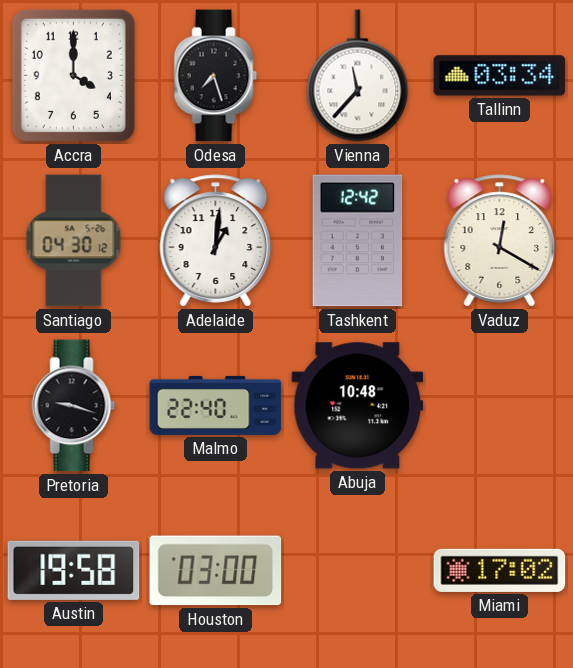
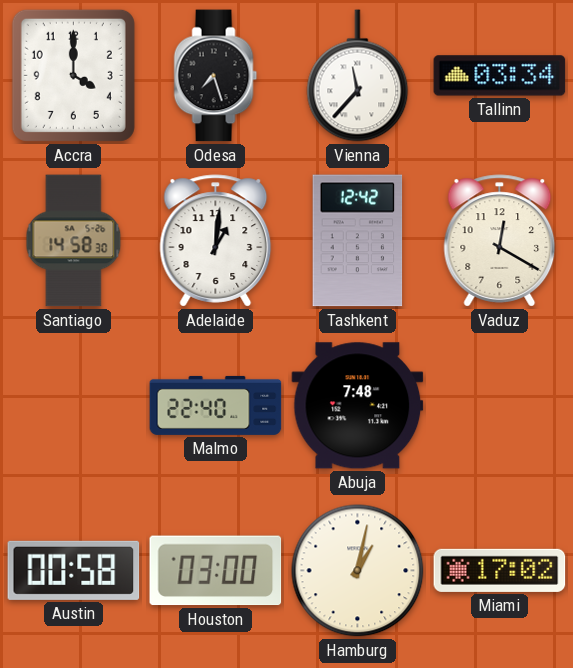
Santiago: 04:30 -> 14:58 (74, 241)
Pretoria: 9:18 -> none (74, 406)
Abuja: 10:48 -> 7:48 (358, 406)
Austin: 19:58 -> 00:58 (74, 570)
Hamburg: none -> 1:02 (358, 571)
